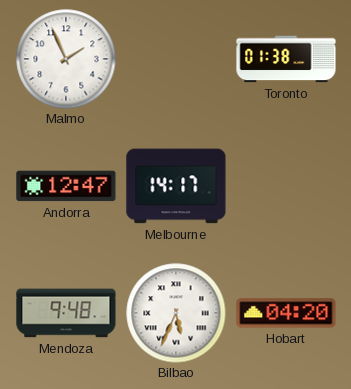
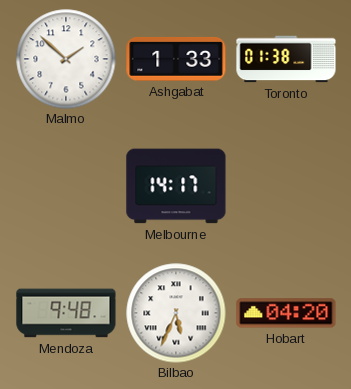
Malmo: 1:56 -> 1:52 (66, 59)
Ashgabat: none -> 1:33 (176, 59)
Andorra: 12:47 -> none (66, 186)
